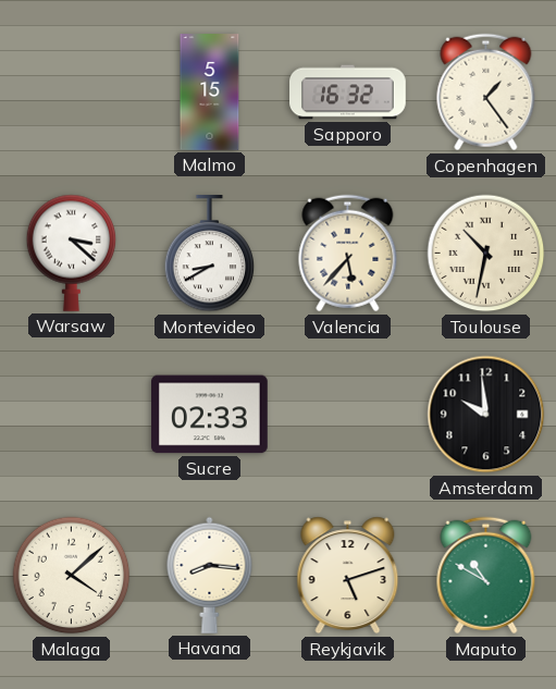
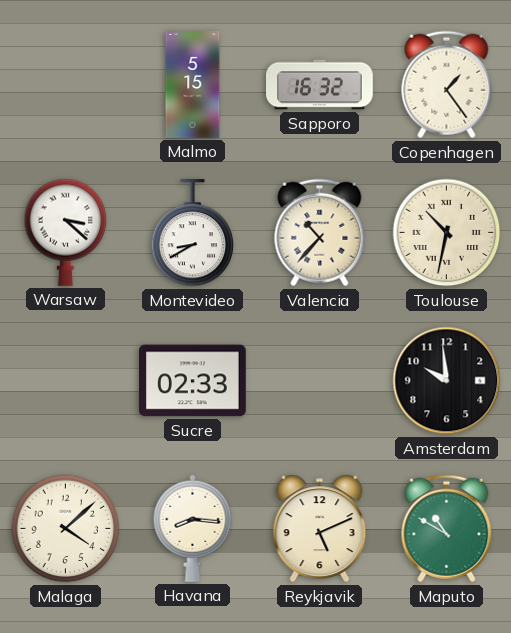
Valencia: 5:37 -> 10:37 (320, 233)
Reykjavik: 5:12 -> 5:11 (320, 529)
